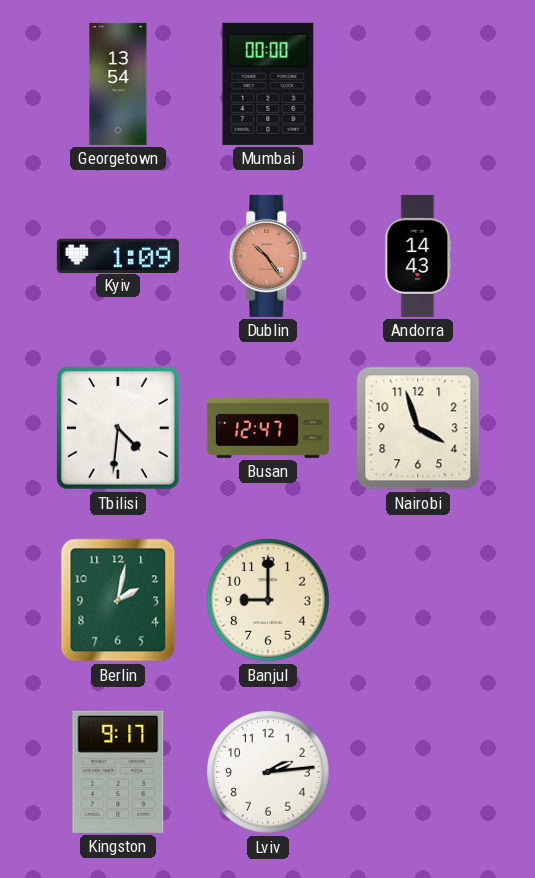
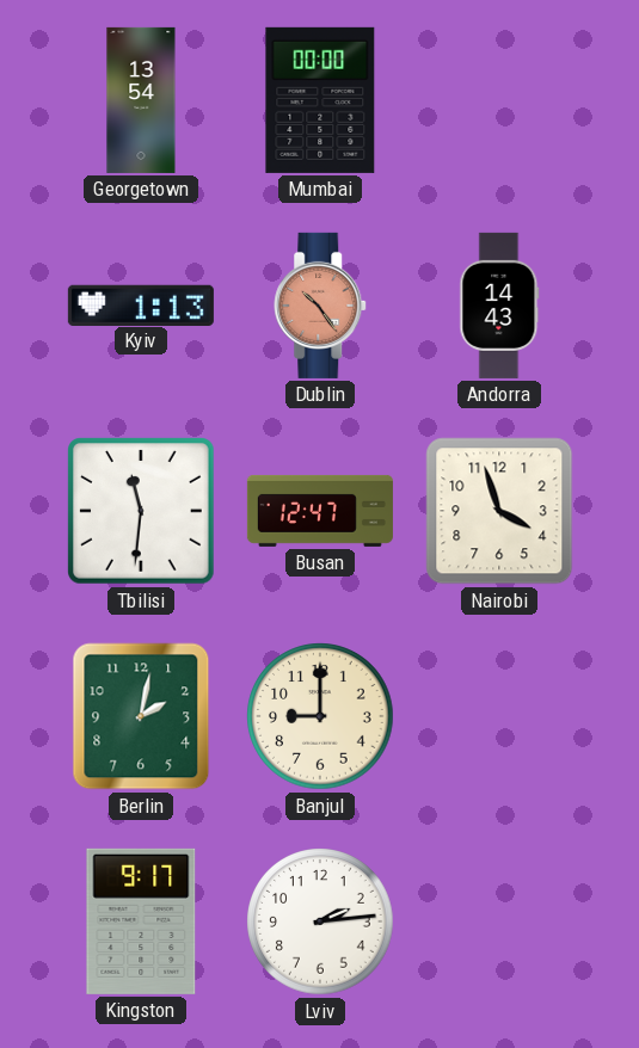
Kyiv: 1:09 -> 1:13 (141, 304)
Tbilisi: 4:31 -> 11:31 (142, 512)
